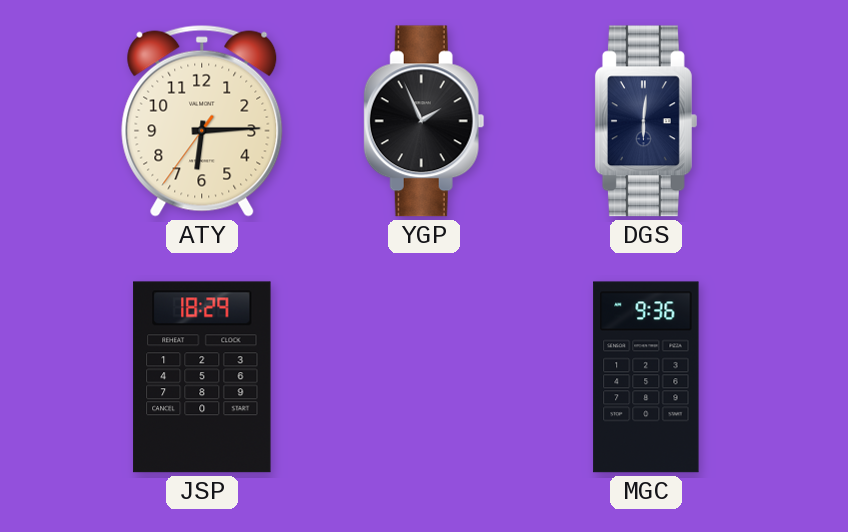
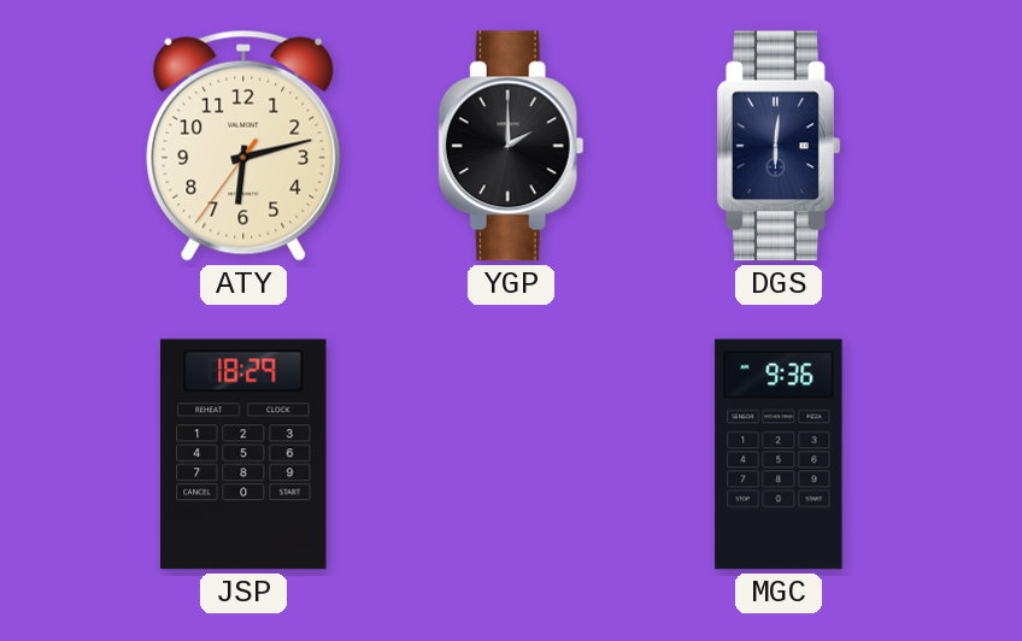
ATY: 6:14 -> 6:12 (243, 146)
YGP: 1:56 -> 2:00 (511, 146)
